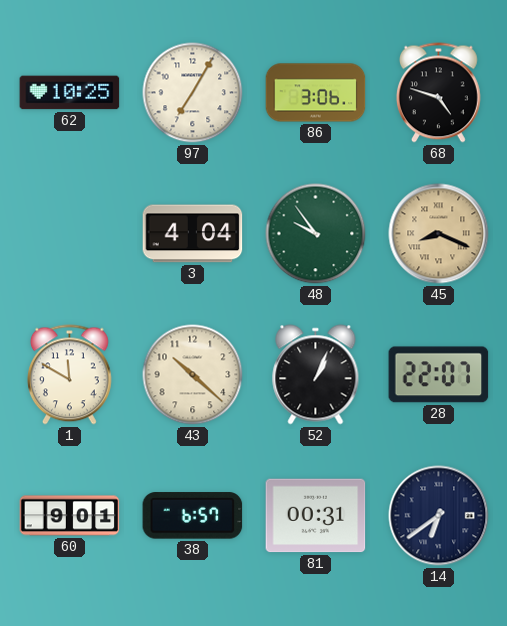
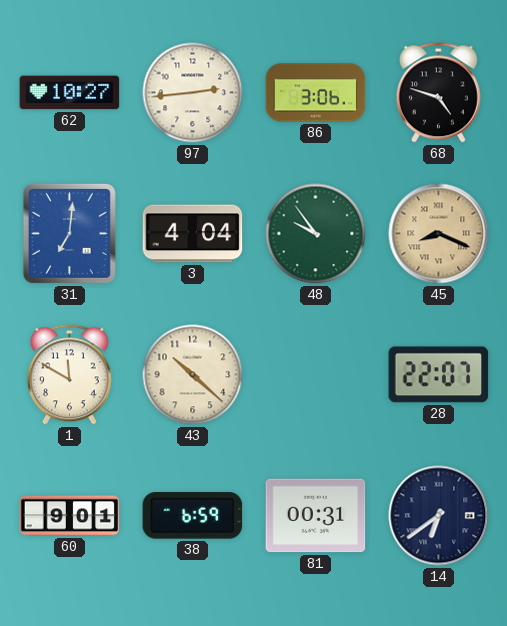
62: 10:25 -> 10:27 (70, 93)
97: 7:05 -> 2:44 (193, 93)
31: none -> 7:01 (69, 233)
52: 1:04 -> none (316, 375)
38: 6:57 -> 6:59 (193, 516)
